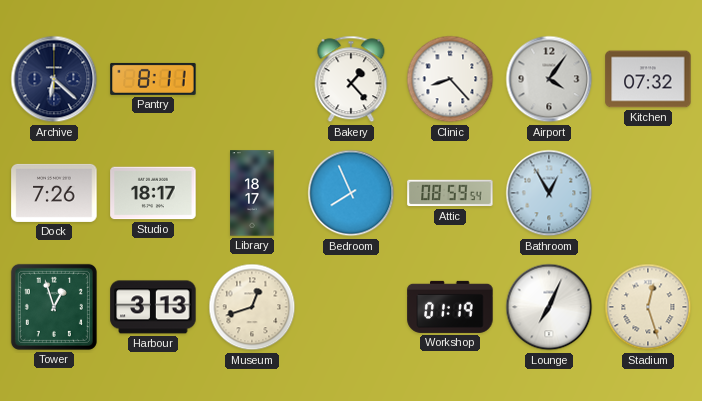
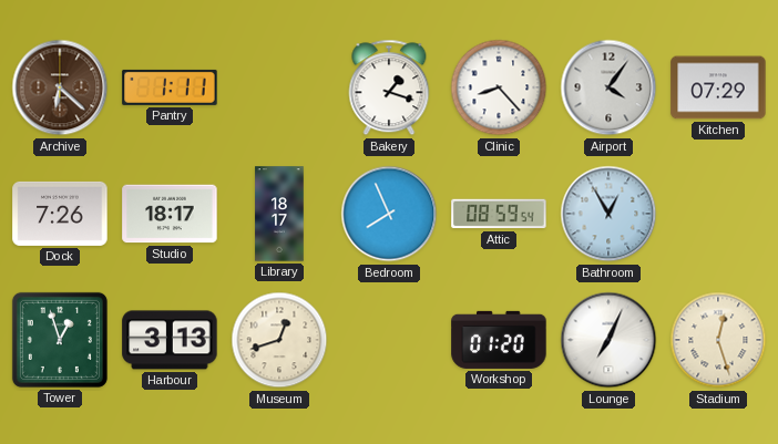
Archive dial: navy -> brown (60, 87)
Pantry: 8:11 -> 1:11 (170, 87)
Bakery: 1:23 -> 1:18 (389, 87)
Kitchen: 07:32 -> 07:29 (718, 87)
Workshop: 01:19 -> 01:20 (499, 340)
